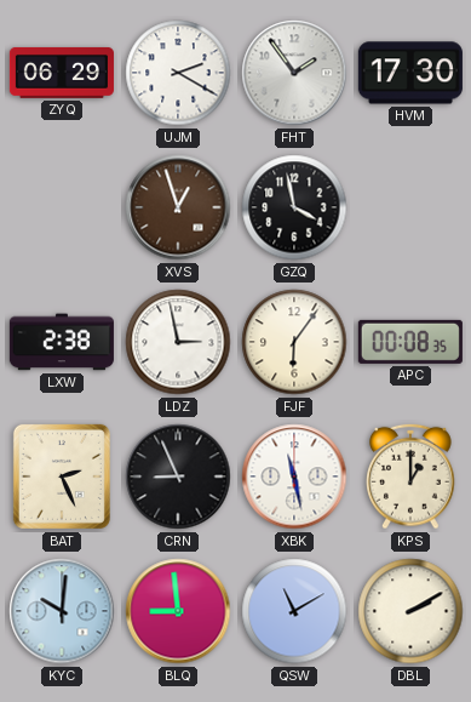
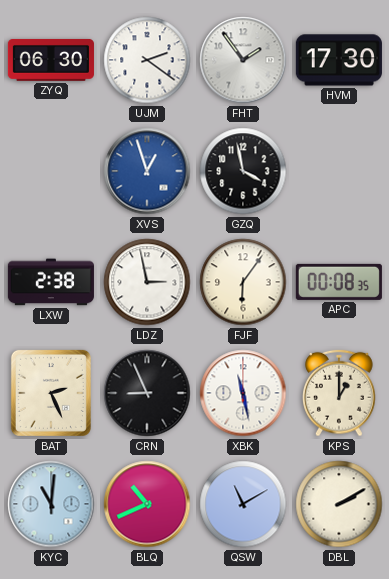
ZYQ: 06:29 -> 06:30 (51, 60)
UJM: 2:20 -> 2:21 (147, 60)
XVS dial: brown -> blue (147, 171)
KYC: 10:01 -> 11:01 (51, 504)
BLQ: 8:59 -> 10:41 (147, 504)
